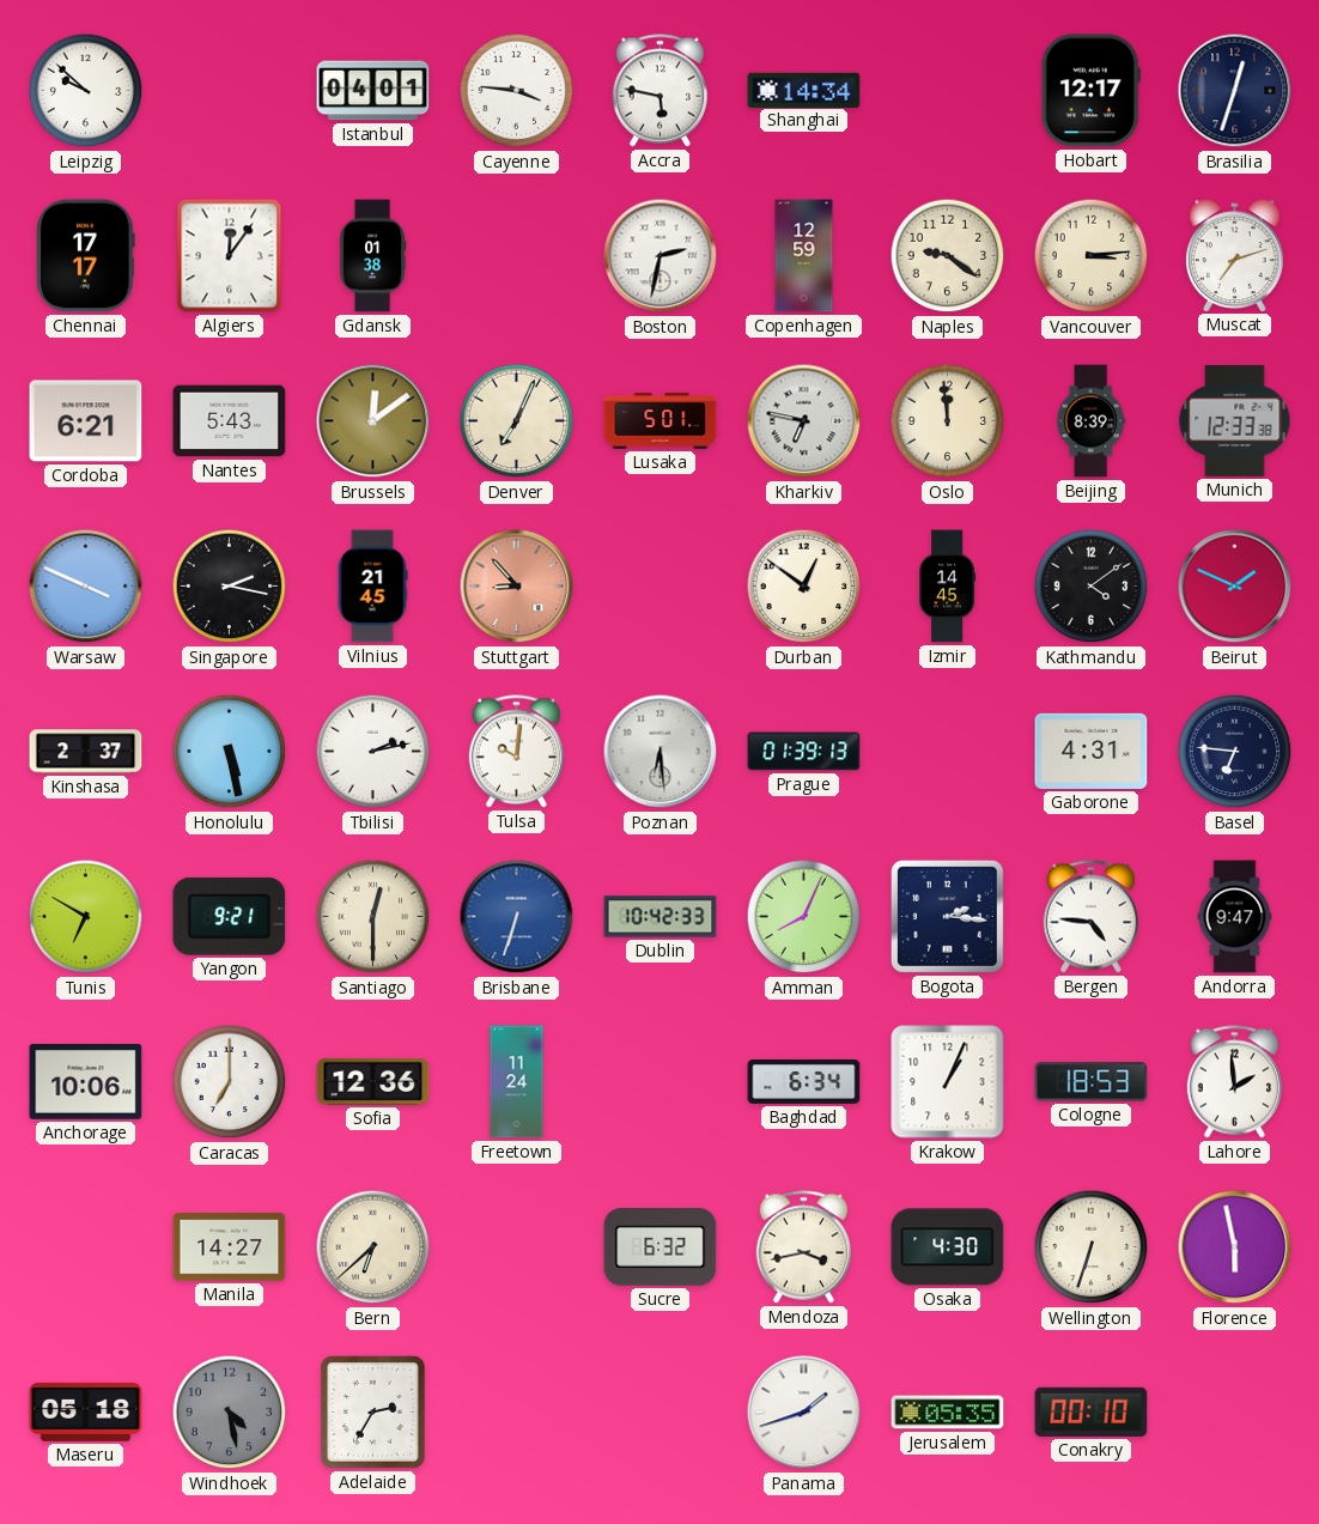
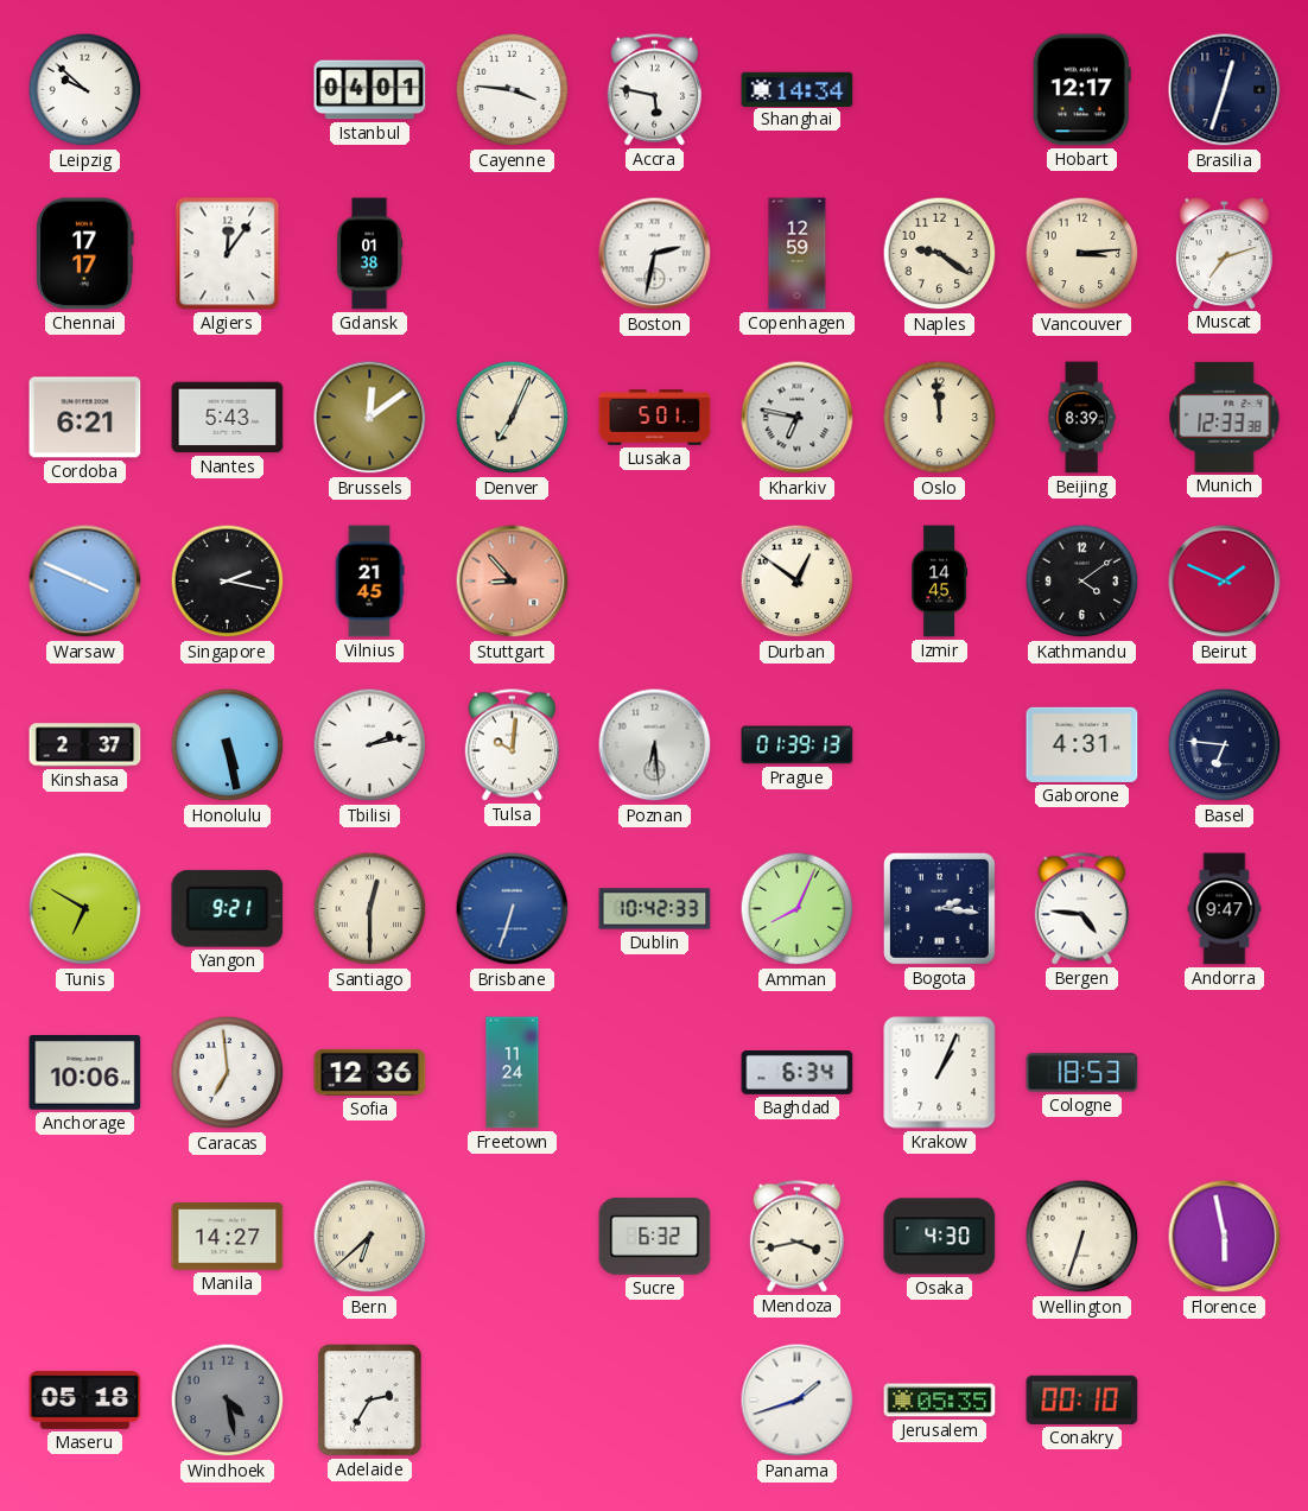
Caracas: 7:00 -> 6:59 (228, 1073)
Lahore: 1:59 -> none (1234, 1082)
